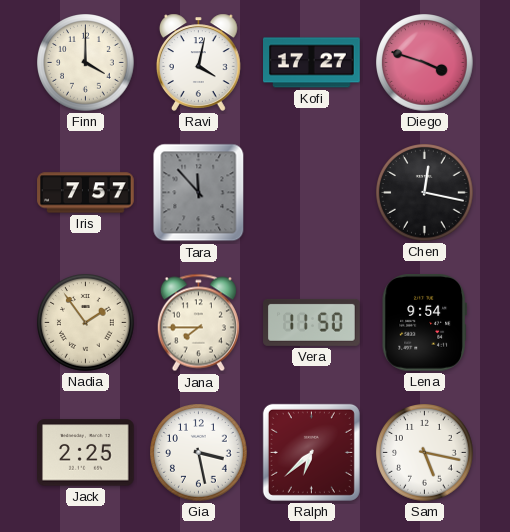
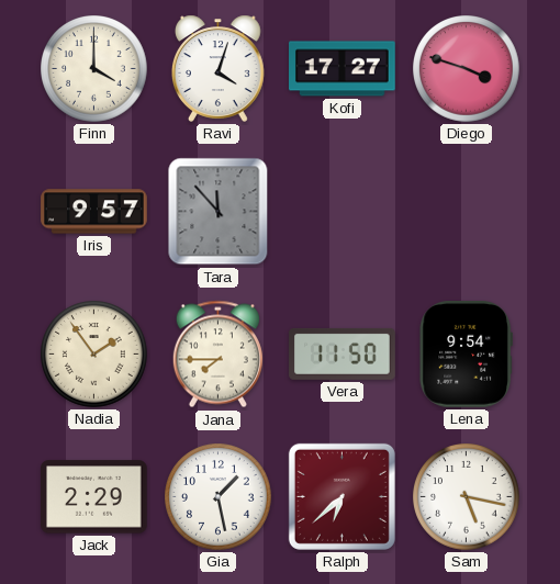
Ravi: 4:02 -> 4:03 (219, 68)
Iris: 7:57 -> 9:57 (94, 212)
Chen: 12:17 -> none (425, 193)
Jack: 2:25 -> 2:29 (94, 497)
Gia: 3:28 -> 1:28 (219, 497)
